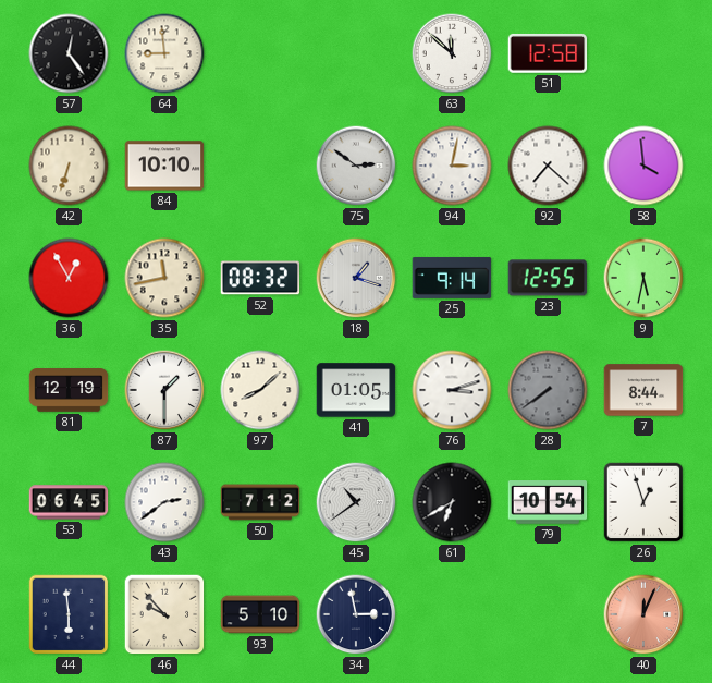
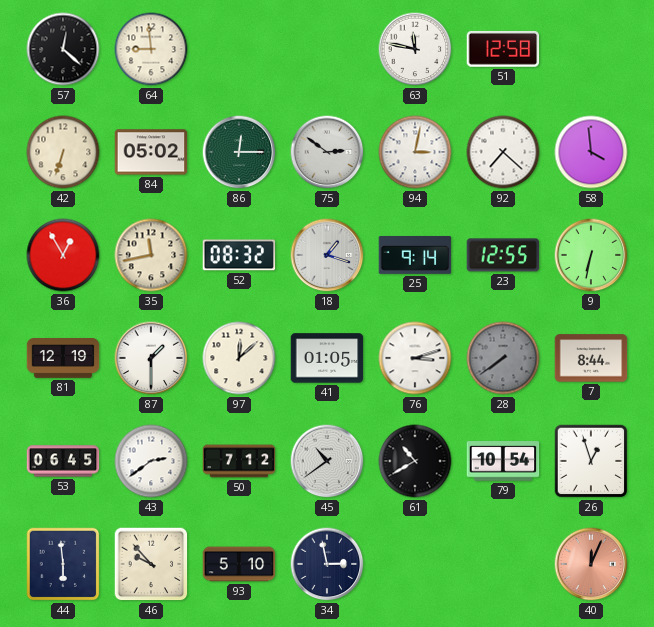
57: 12:24 -> 12:22 (63, 49)
63: 11:52 -> 11:47 (415, 49)
84: 10:10 -> 05:02 (151, 152)
86: none -> 12:15 (239, 152)
9: 5:32 -> 6:32 (591, 255)
97: 8:08 -> 12:08 (239, 358)
61: 6:40 -> 10:40 (415, 461)
